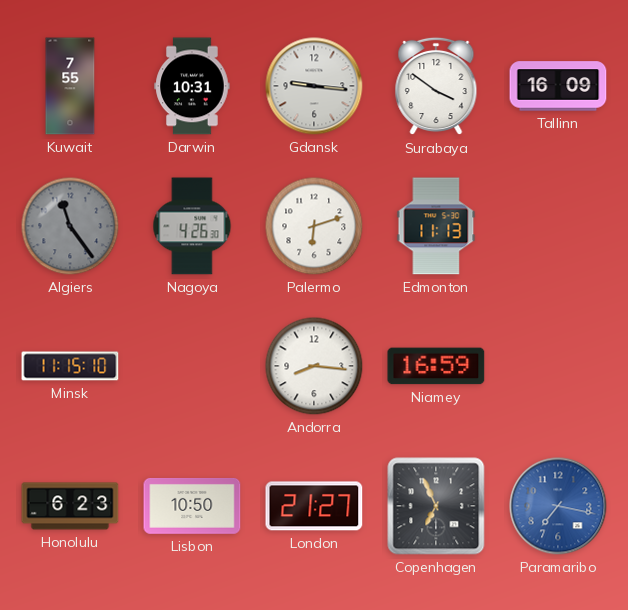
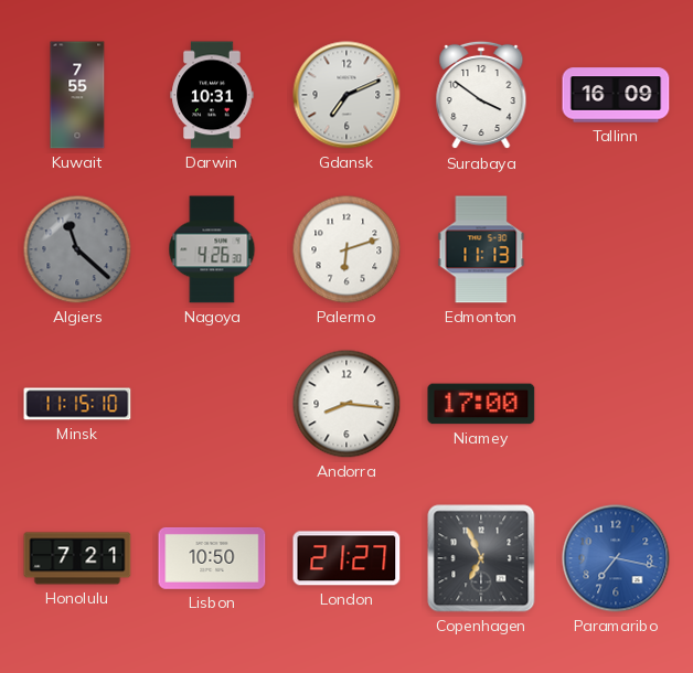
Gdansk: 9:16 -> 7:11 (346, 95)
Algiers: 11:24 -> 11:22 (77, 249)
Niamey: 16:59 -> 17:00 (481, 404)
Honolulu: 6:23 -> 7:21 (77, 558)
